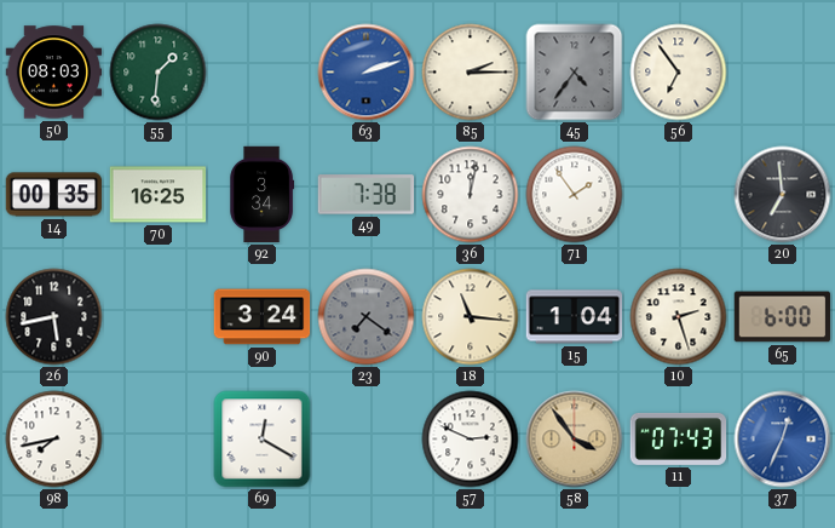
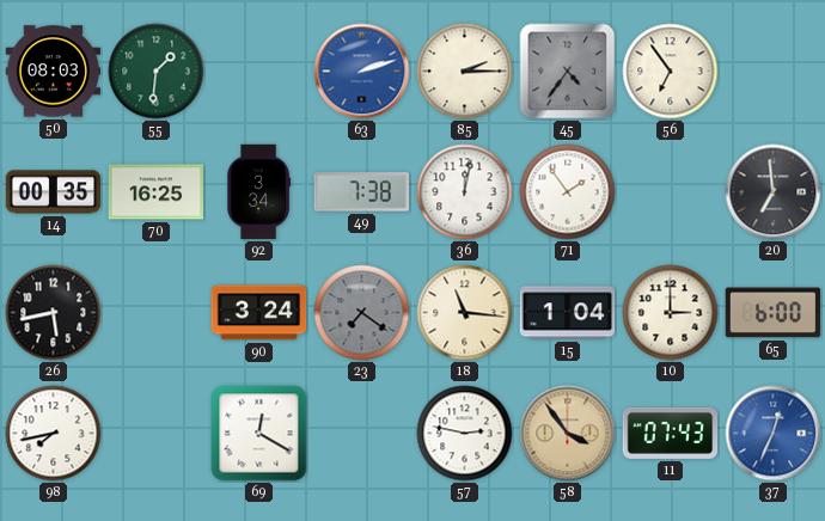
10: 2:27 -> 3:00 (671, 313)
57: 2:49 -> 2:47 (465, 434)
